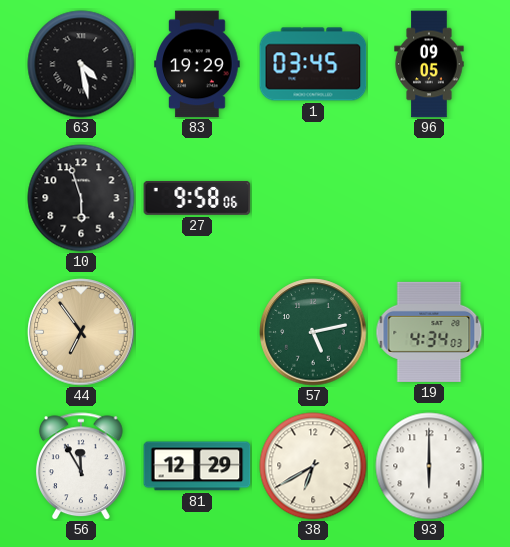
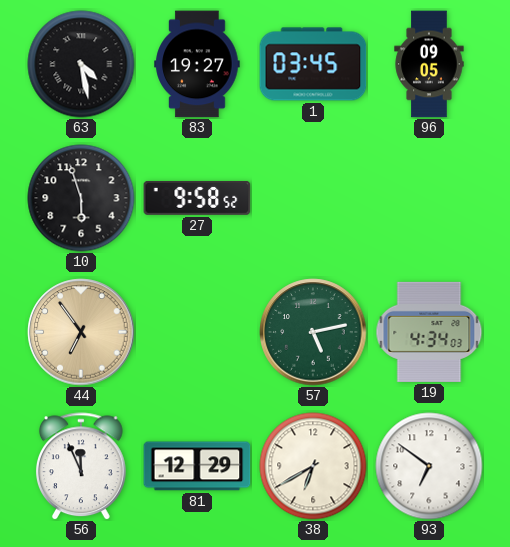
83: 19:29 -> 19:27 (197, 64)
27: 9:58:06 -> 9:58:52 (197, 198)
56: 11:55 -> 11:56 (81, 466)
93: 6:00 -> 6:51 (429, 466)
